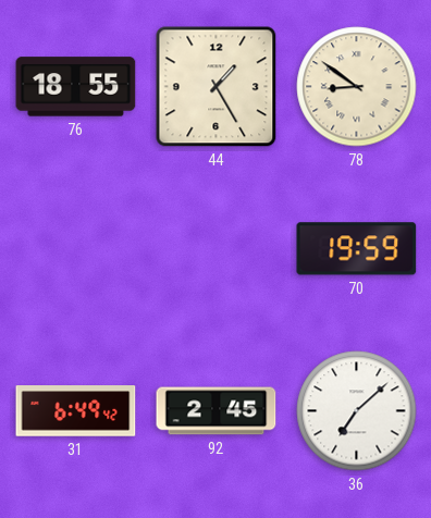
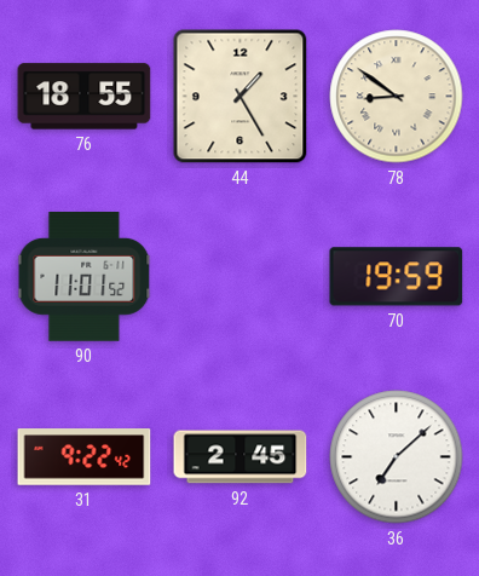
90: none -> 11:01 (85, 277)
31: 6:49 -> 9:22 (85, 457)
